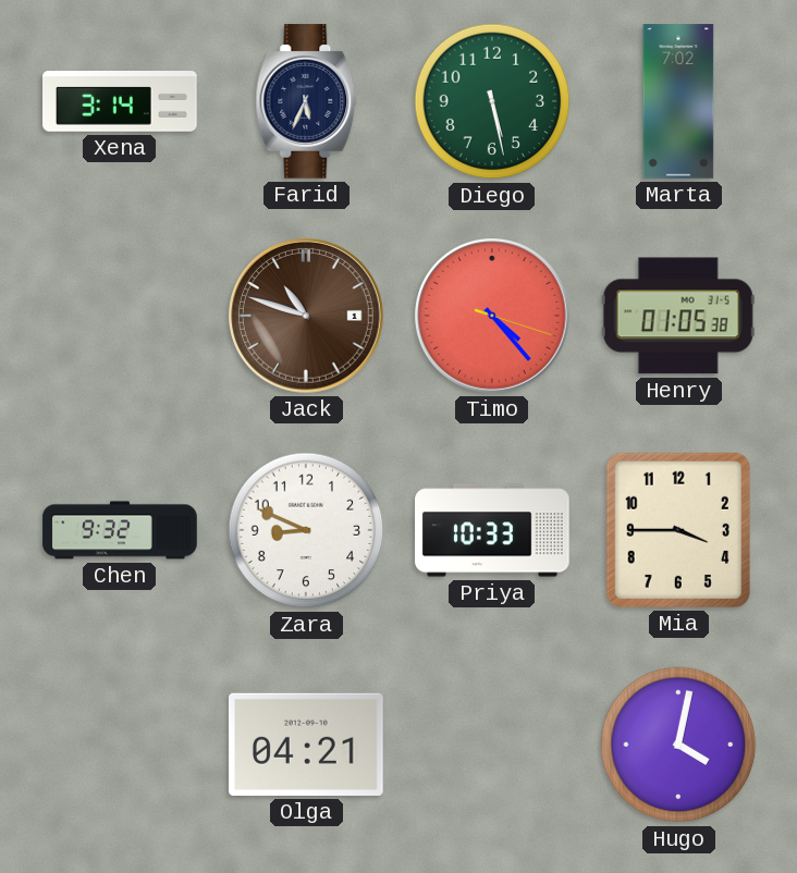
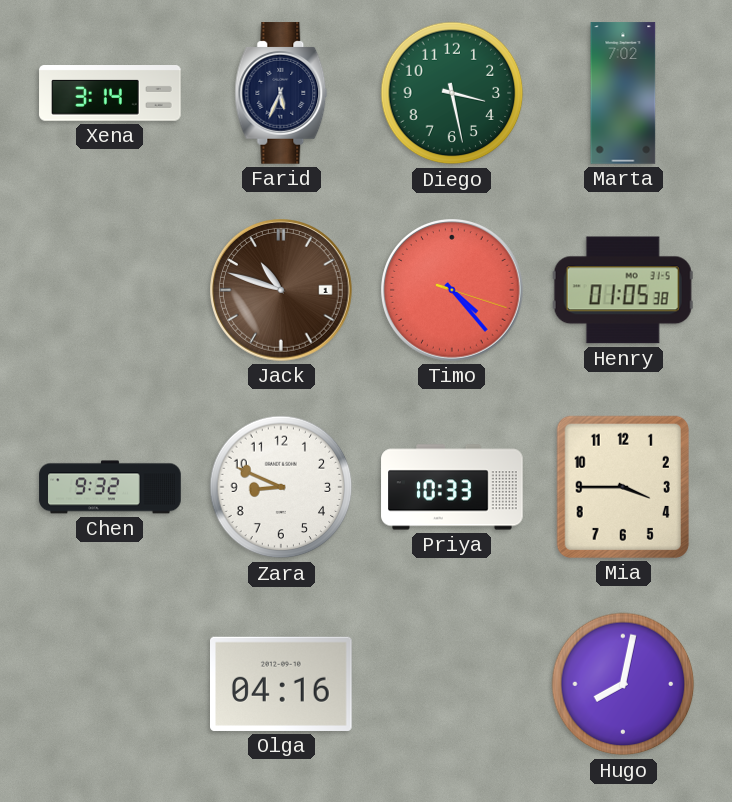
Diego: 5:28 -> 3:28 (452, 93)
Olga: 04:21 -> 04:16 (282, 684)
Hugo: 4:02 -> 8:02 (623, 684)
